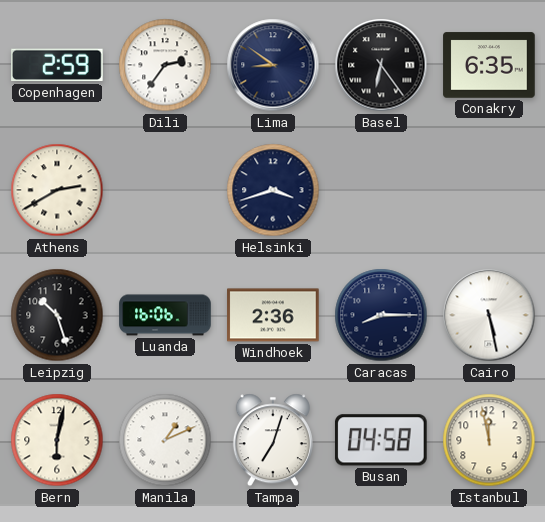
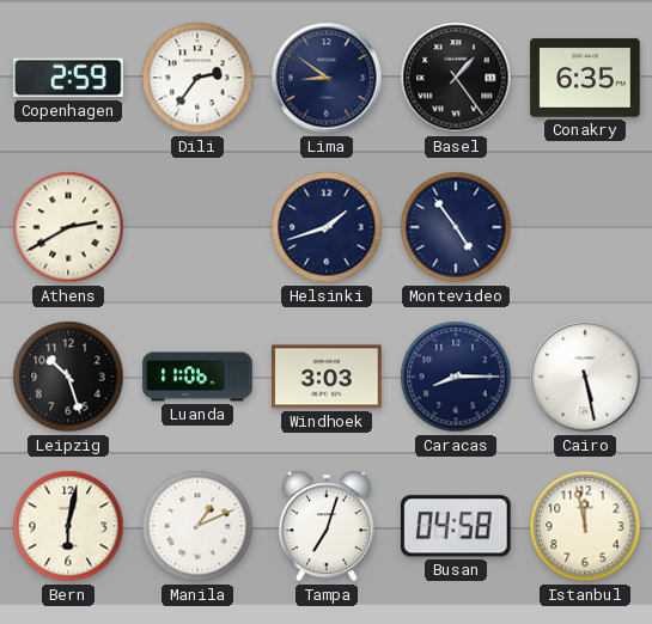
Basel: 6:24 -> 1:24 (456, 78)
Helsinki: 3:42 -> 1:42 (327, 227)
Montevideo: none -> 4:54 (456, 227)
Luanda: 16:06 -> 11:06 (197, 377)
Windhoek: 2:36 -> 3:03 (327, 377)
